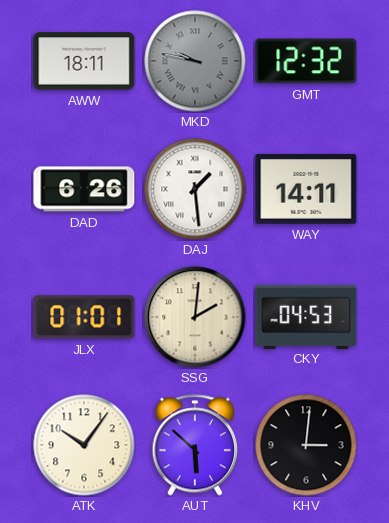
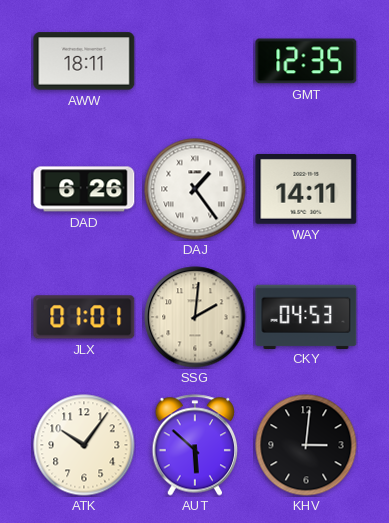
MKD: 9:47 -> none (195, 61)
GMT: 12:32 -> 12:35 (306, 61)
DAJ: 1:29 -> 1:24 (195, 189)
